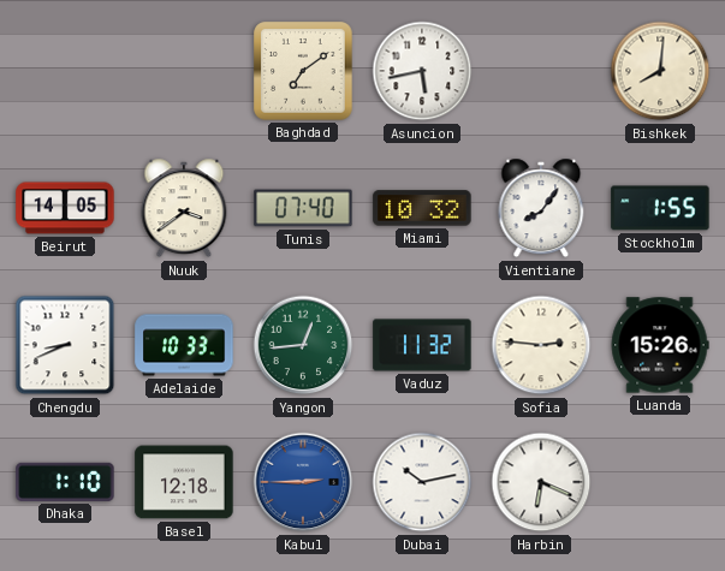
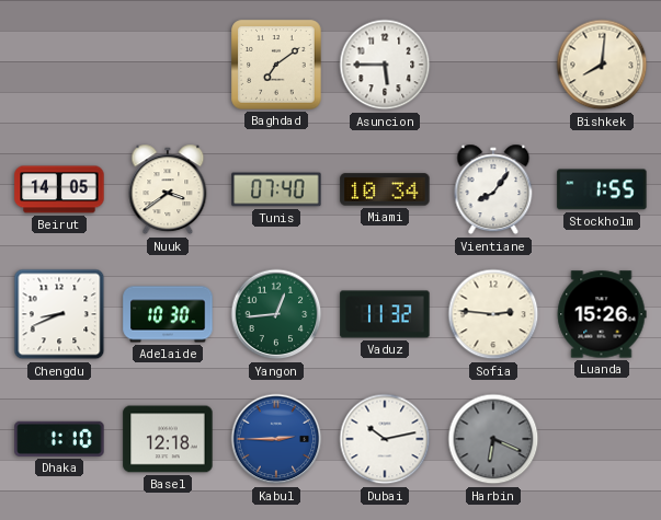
Asuncion: 5:43 -> 5:45 (385, 65)
Miami: 10:32 -> 10:34 (385, 189)
Adelaide: 10:33 -> 10:30 (168, 314)
Harbin dial: white -> grey (493, 439)
